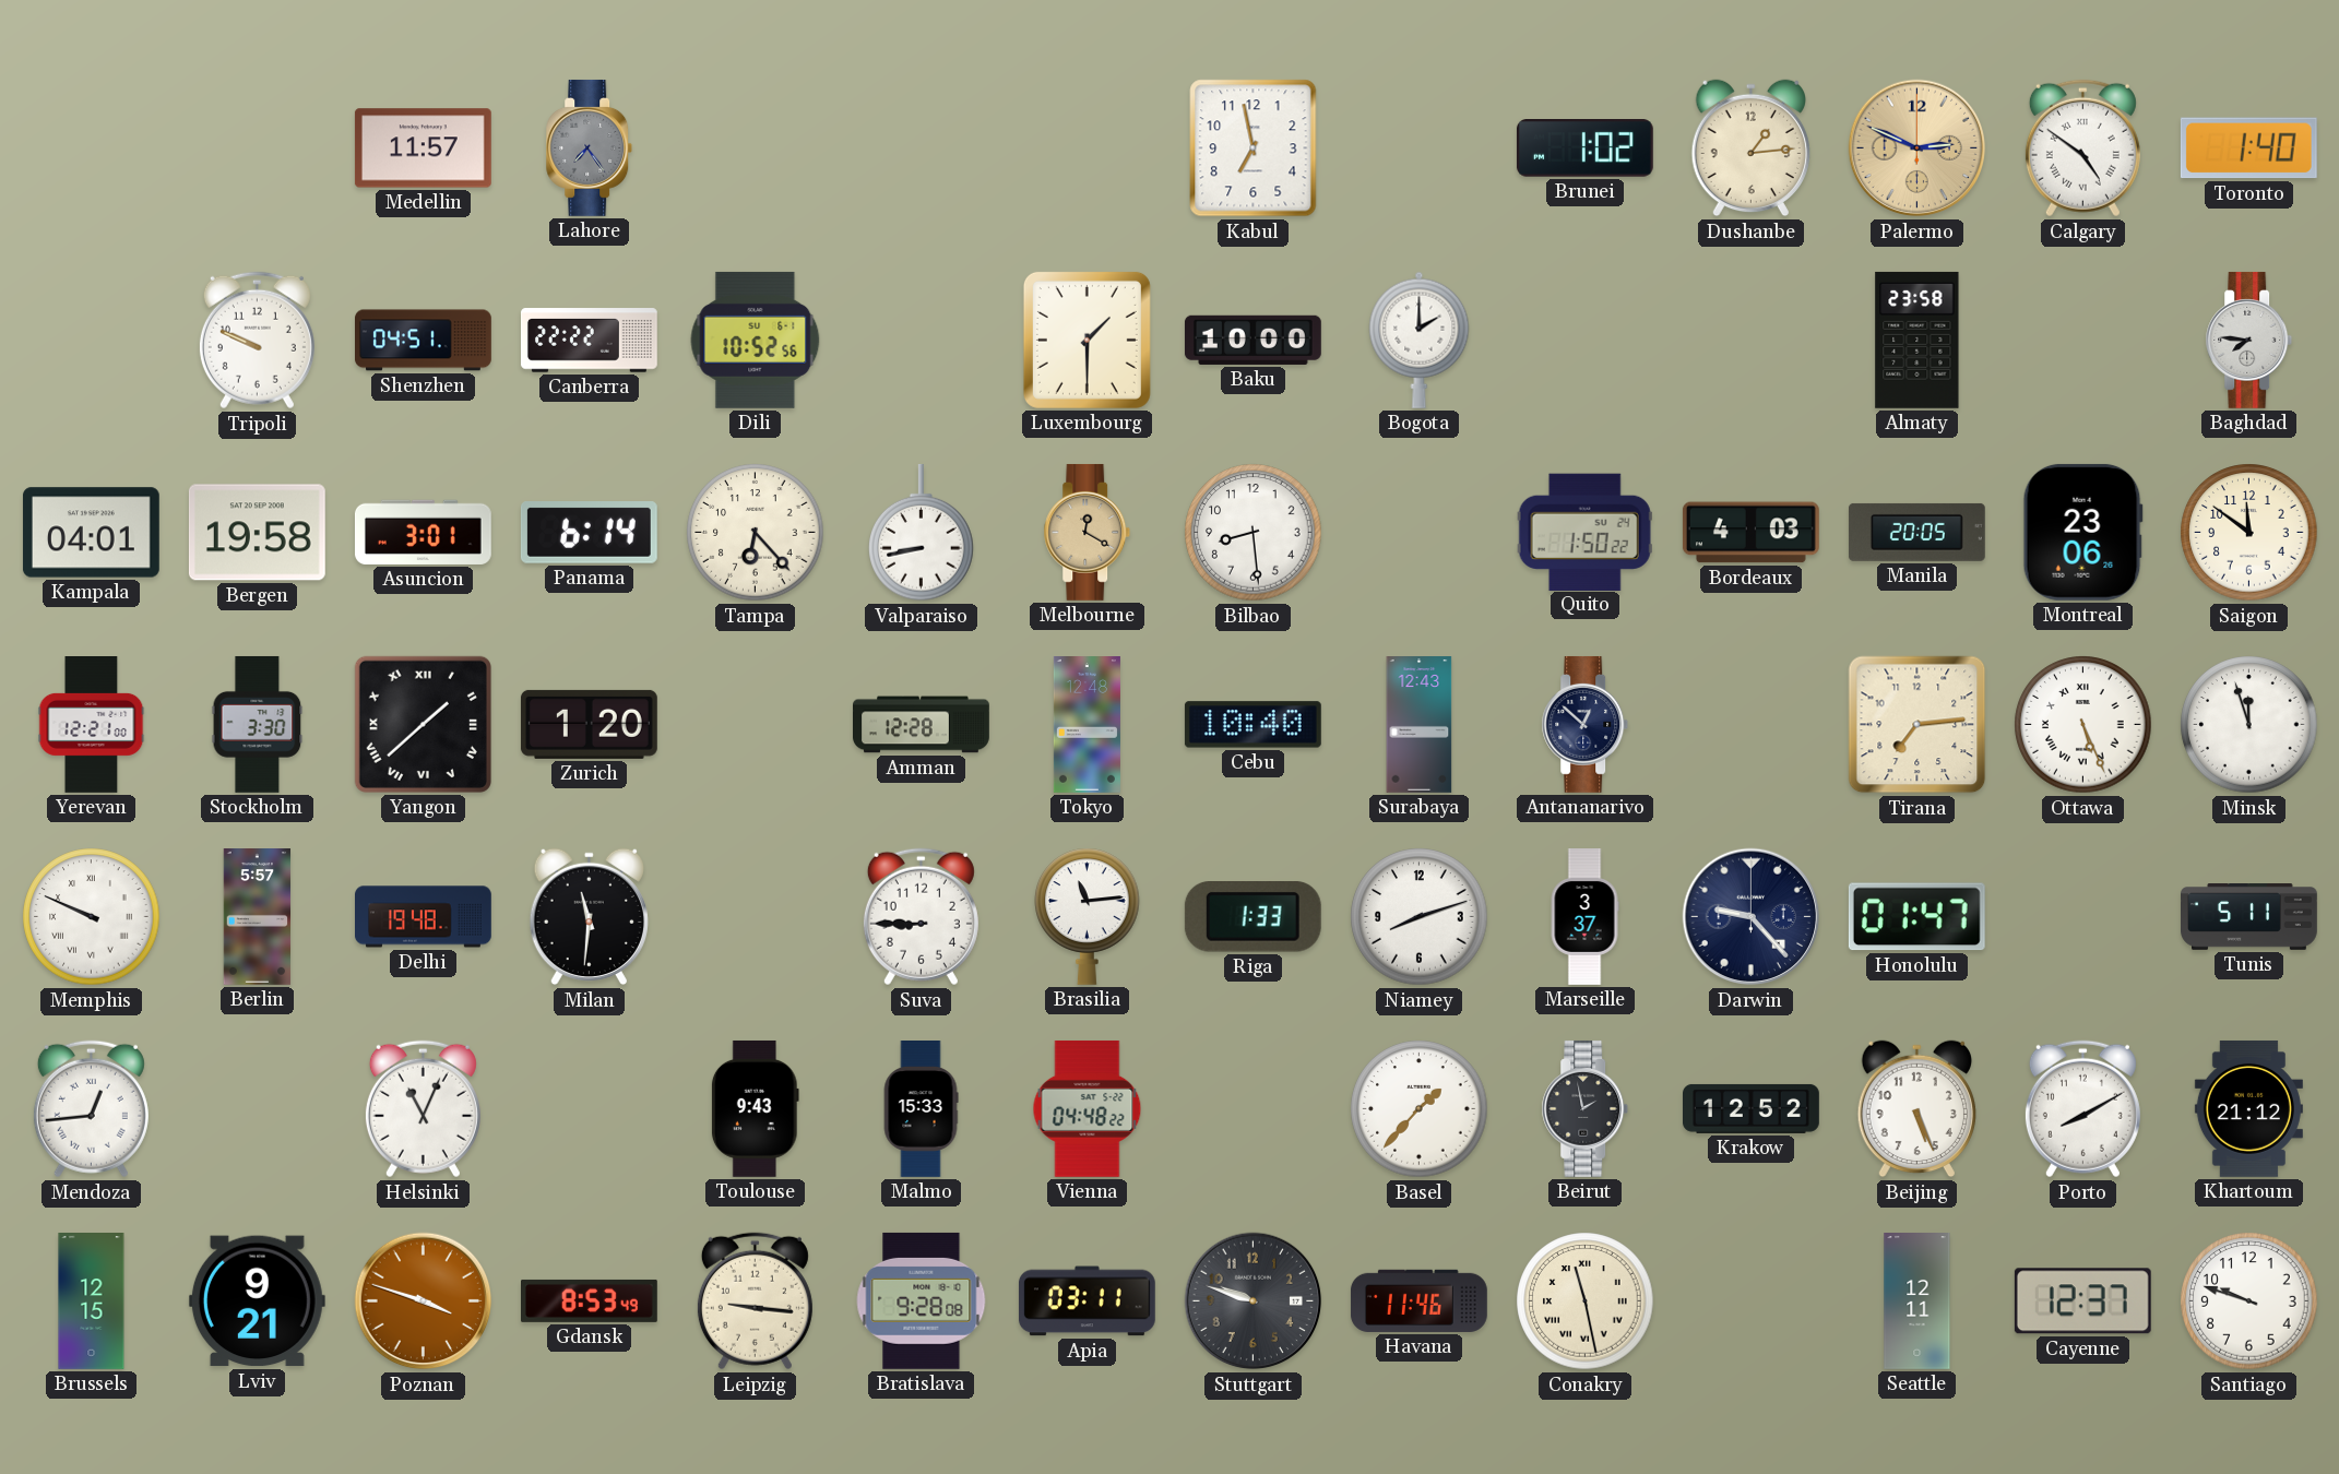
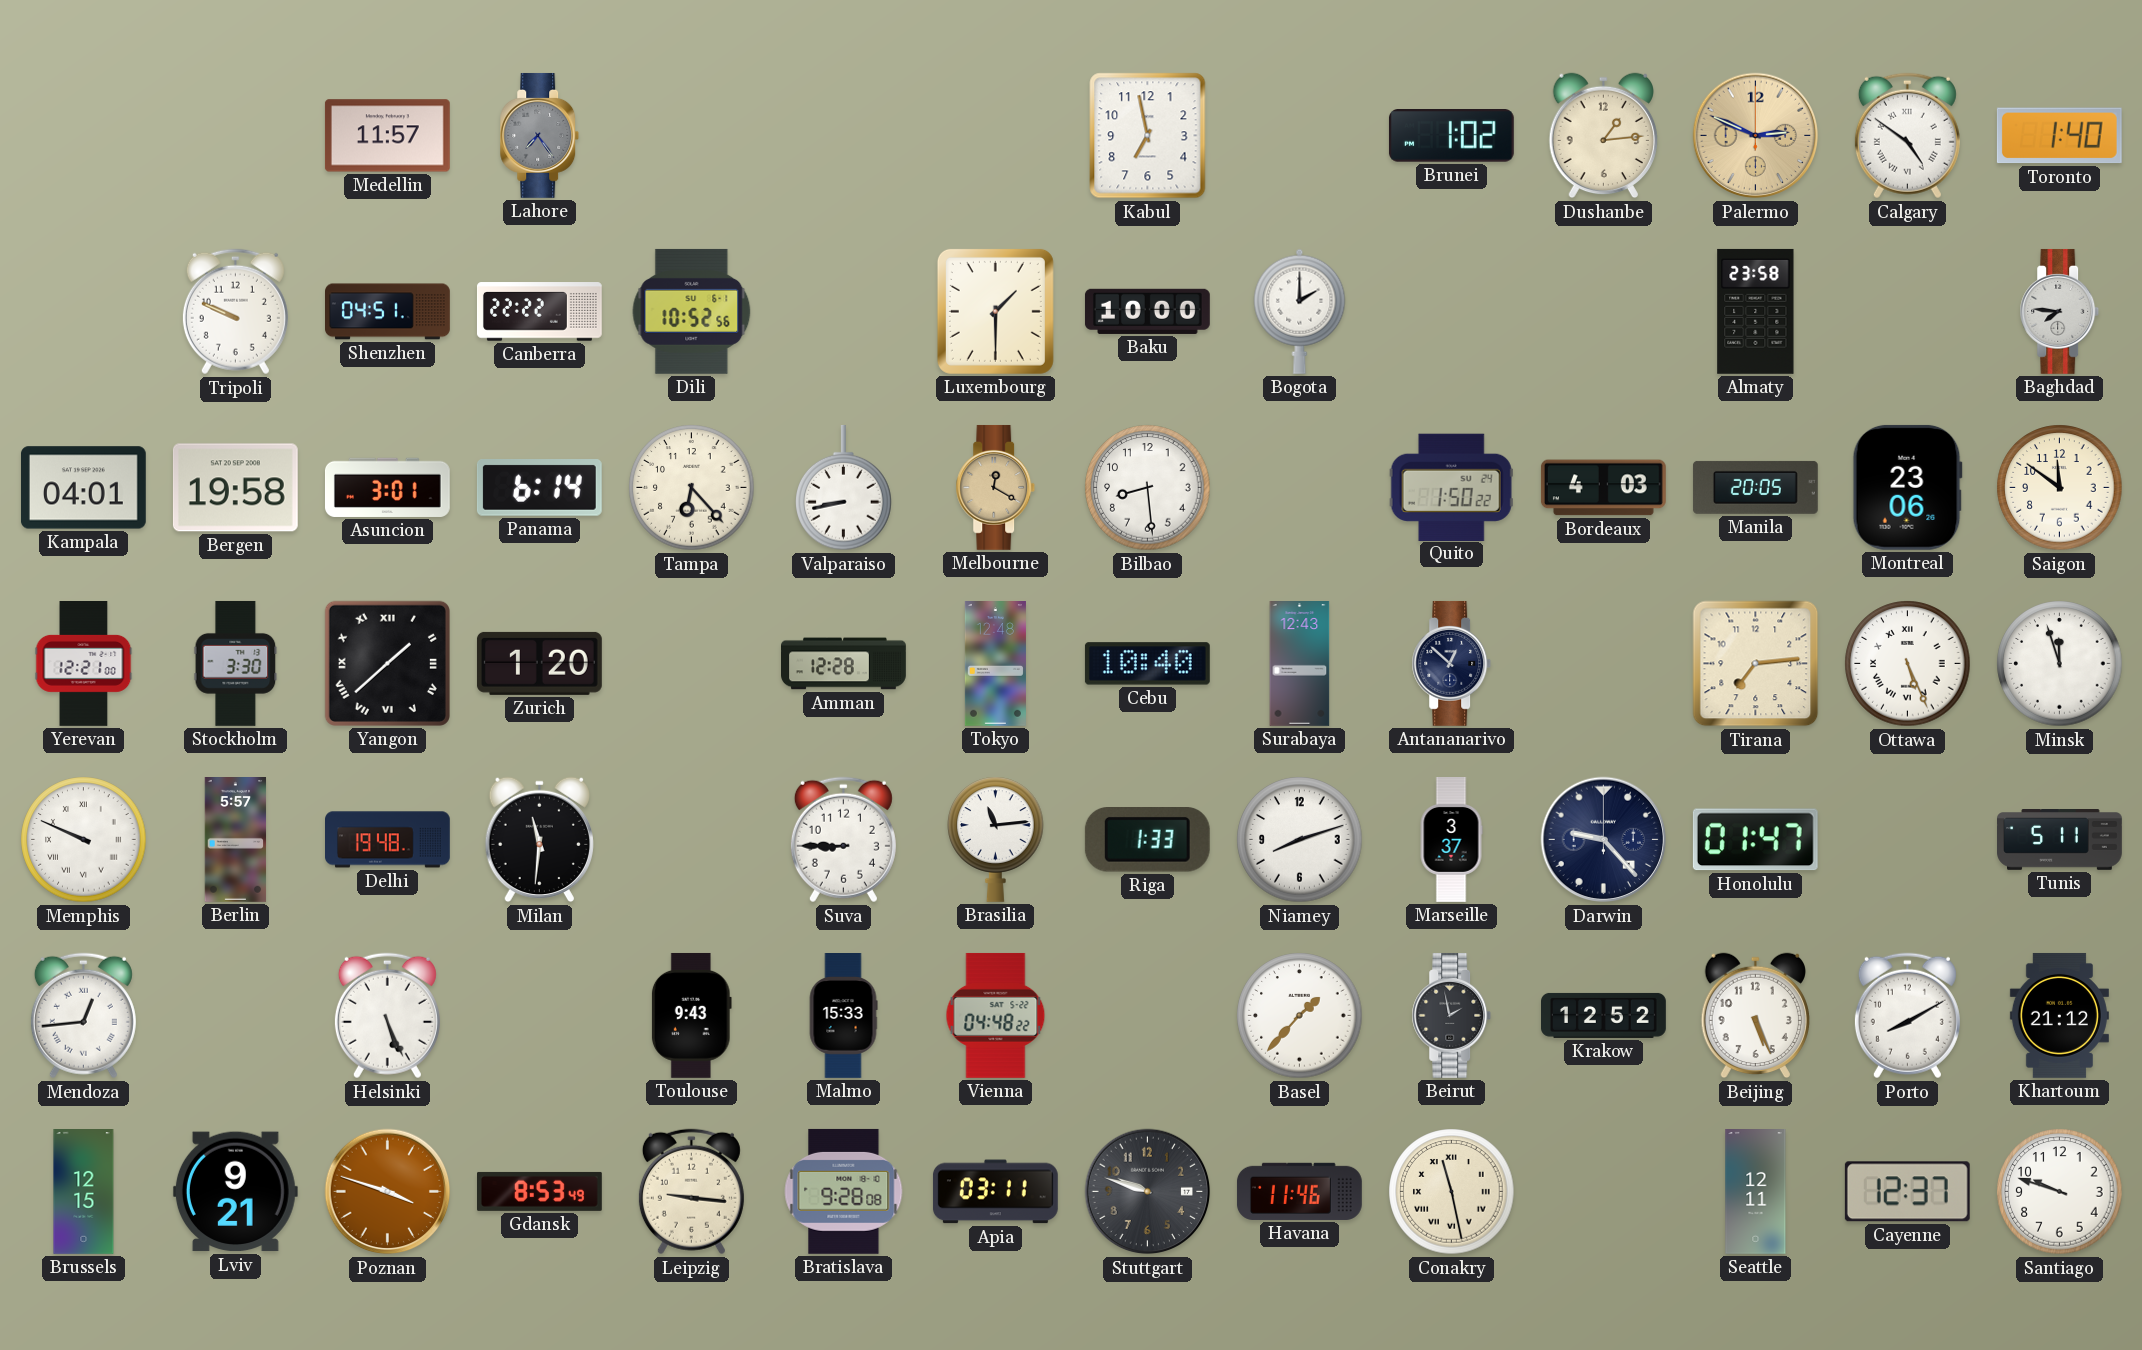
Helsinki: 11:04 -> 5:26 (387, 1016)
